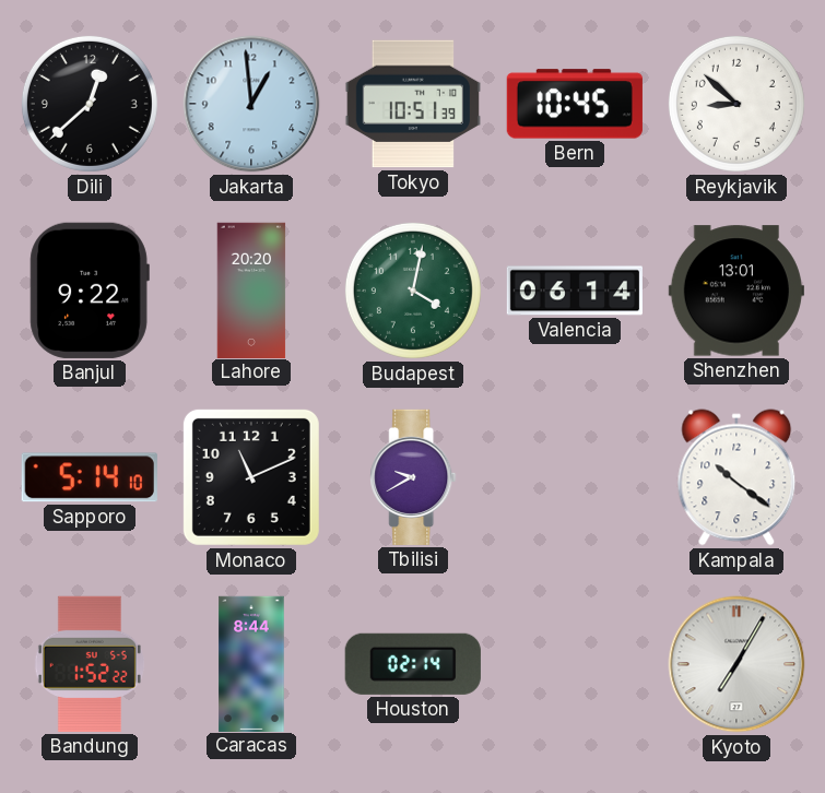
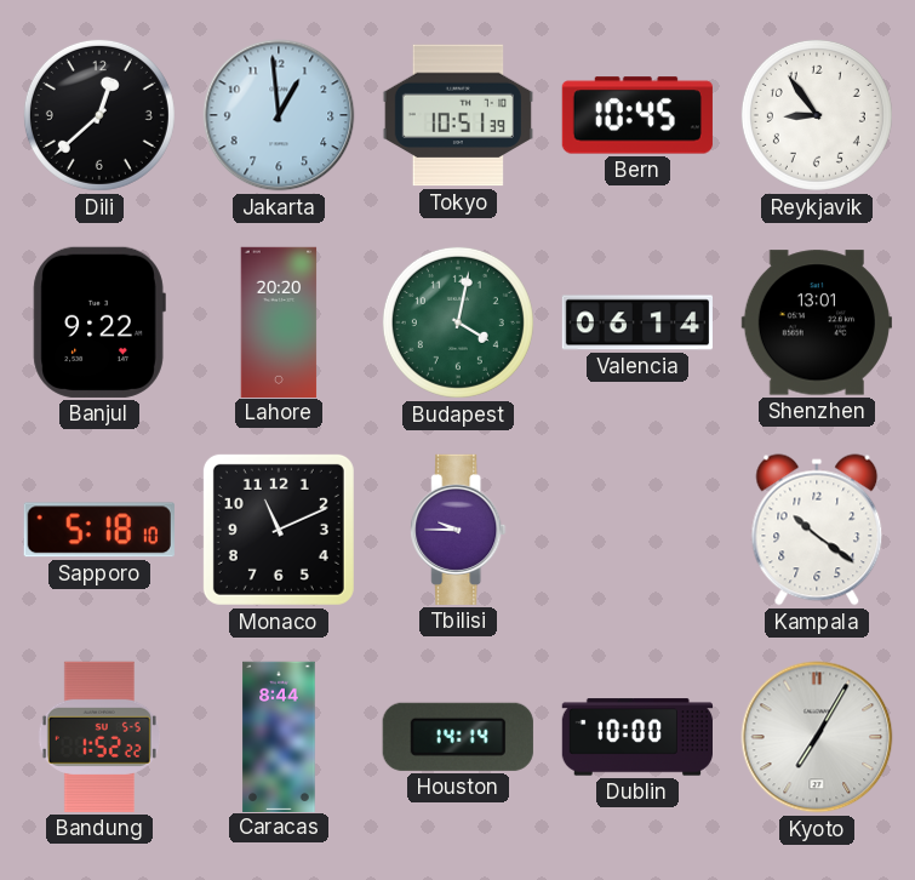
Reykjavik: 8:52 -> 8:54 (817, 115)
Sapporo: 5:14 -> 5:18 (99, 530)
Tbilisi: 9:40 -> 9:45 (458, 530)
Houston: 02:14 -> 14:14 (458, 737)
Dublin: none -> 10:00 (636, 737)
